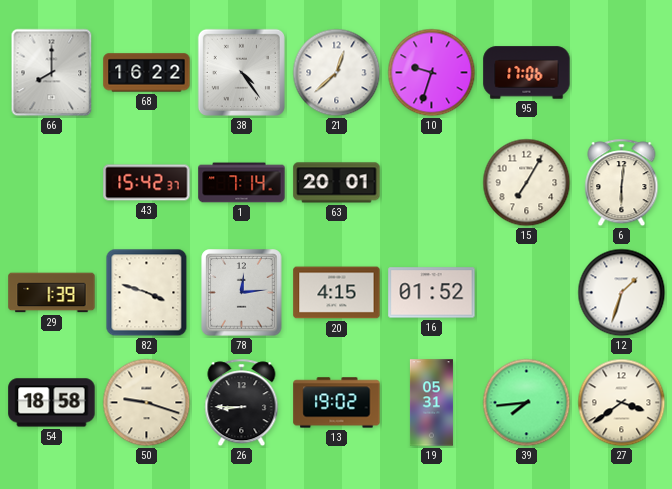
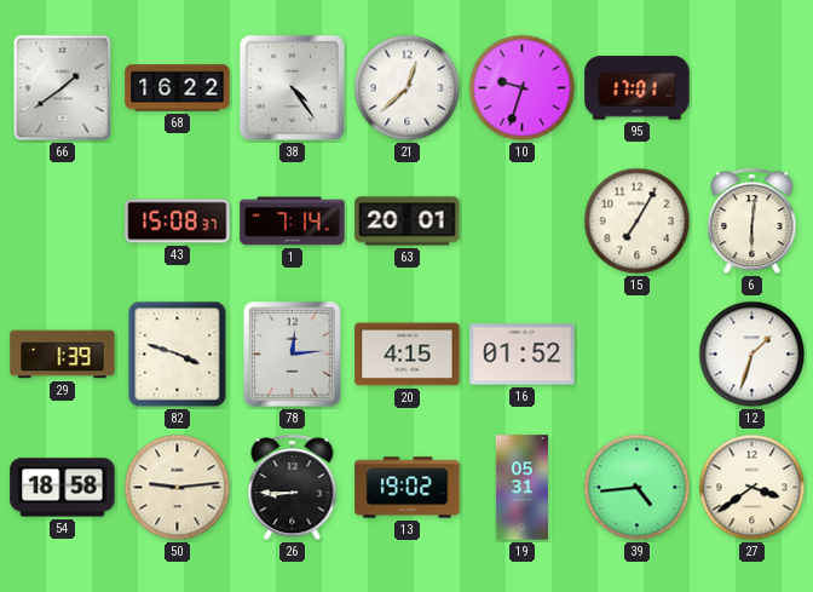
66: 8:00 -> 1:39 (63, 88)
95: 17:06 -> 17:01 (638, 88)
43: 15:42 -> 15:08 (178, 222)
50: 9:18 -> 9:14 (178, 488)
39: 7:44 -> 4:44 (638, 488)
